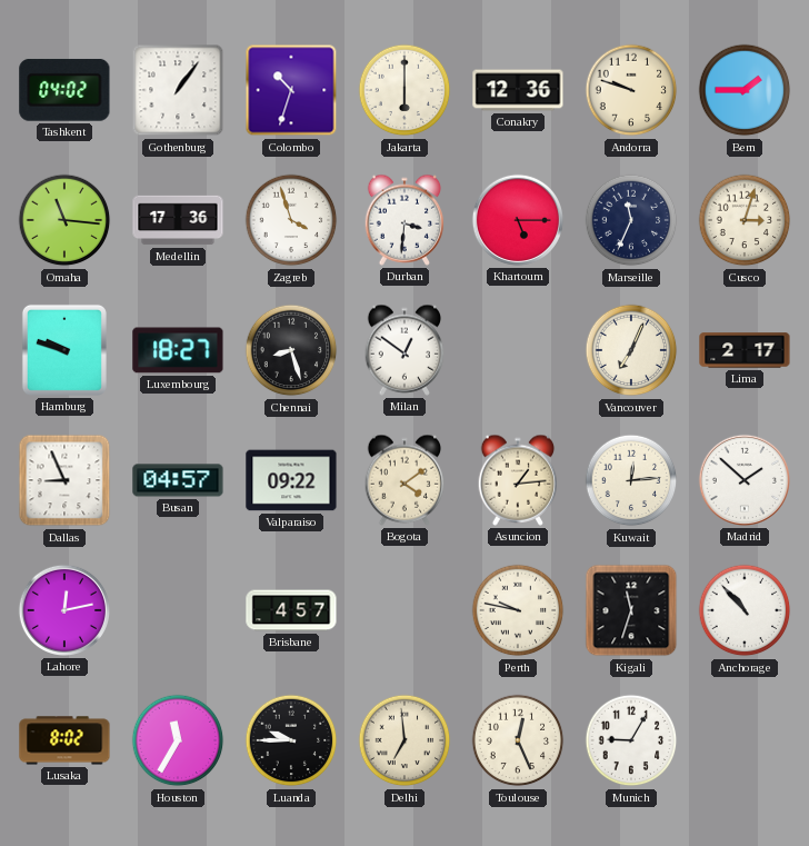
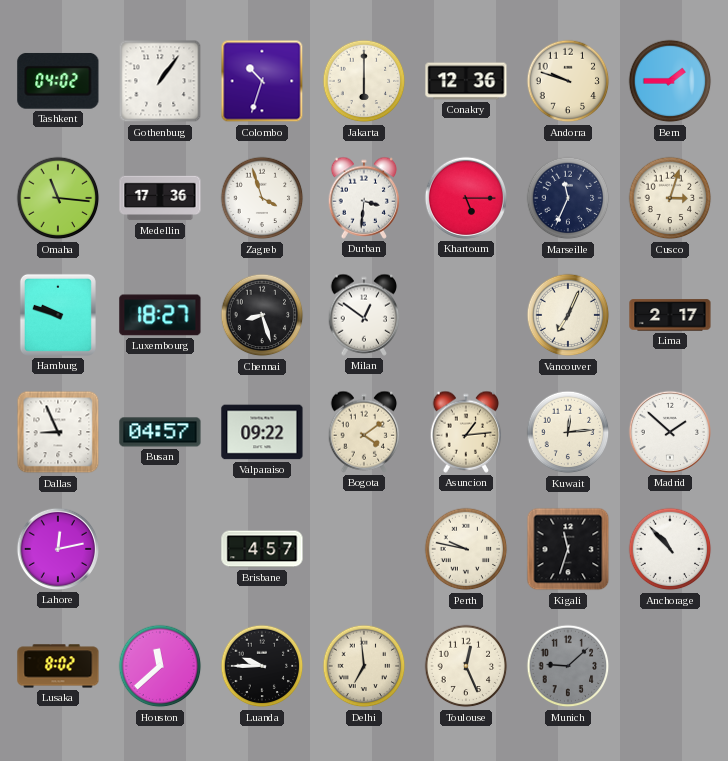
Houston: 11:35 -> 11:38 (160, 666)
Munich: 9:05 -> 9:08 (568, 666)
Munich dial: white -> grey (568, 666)
